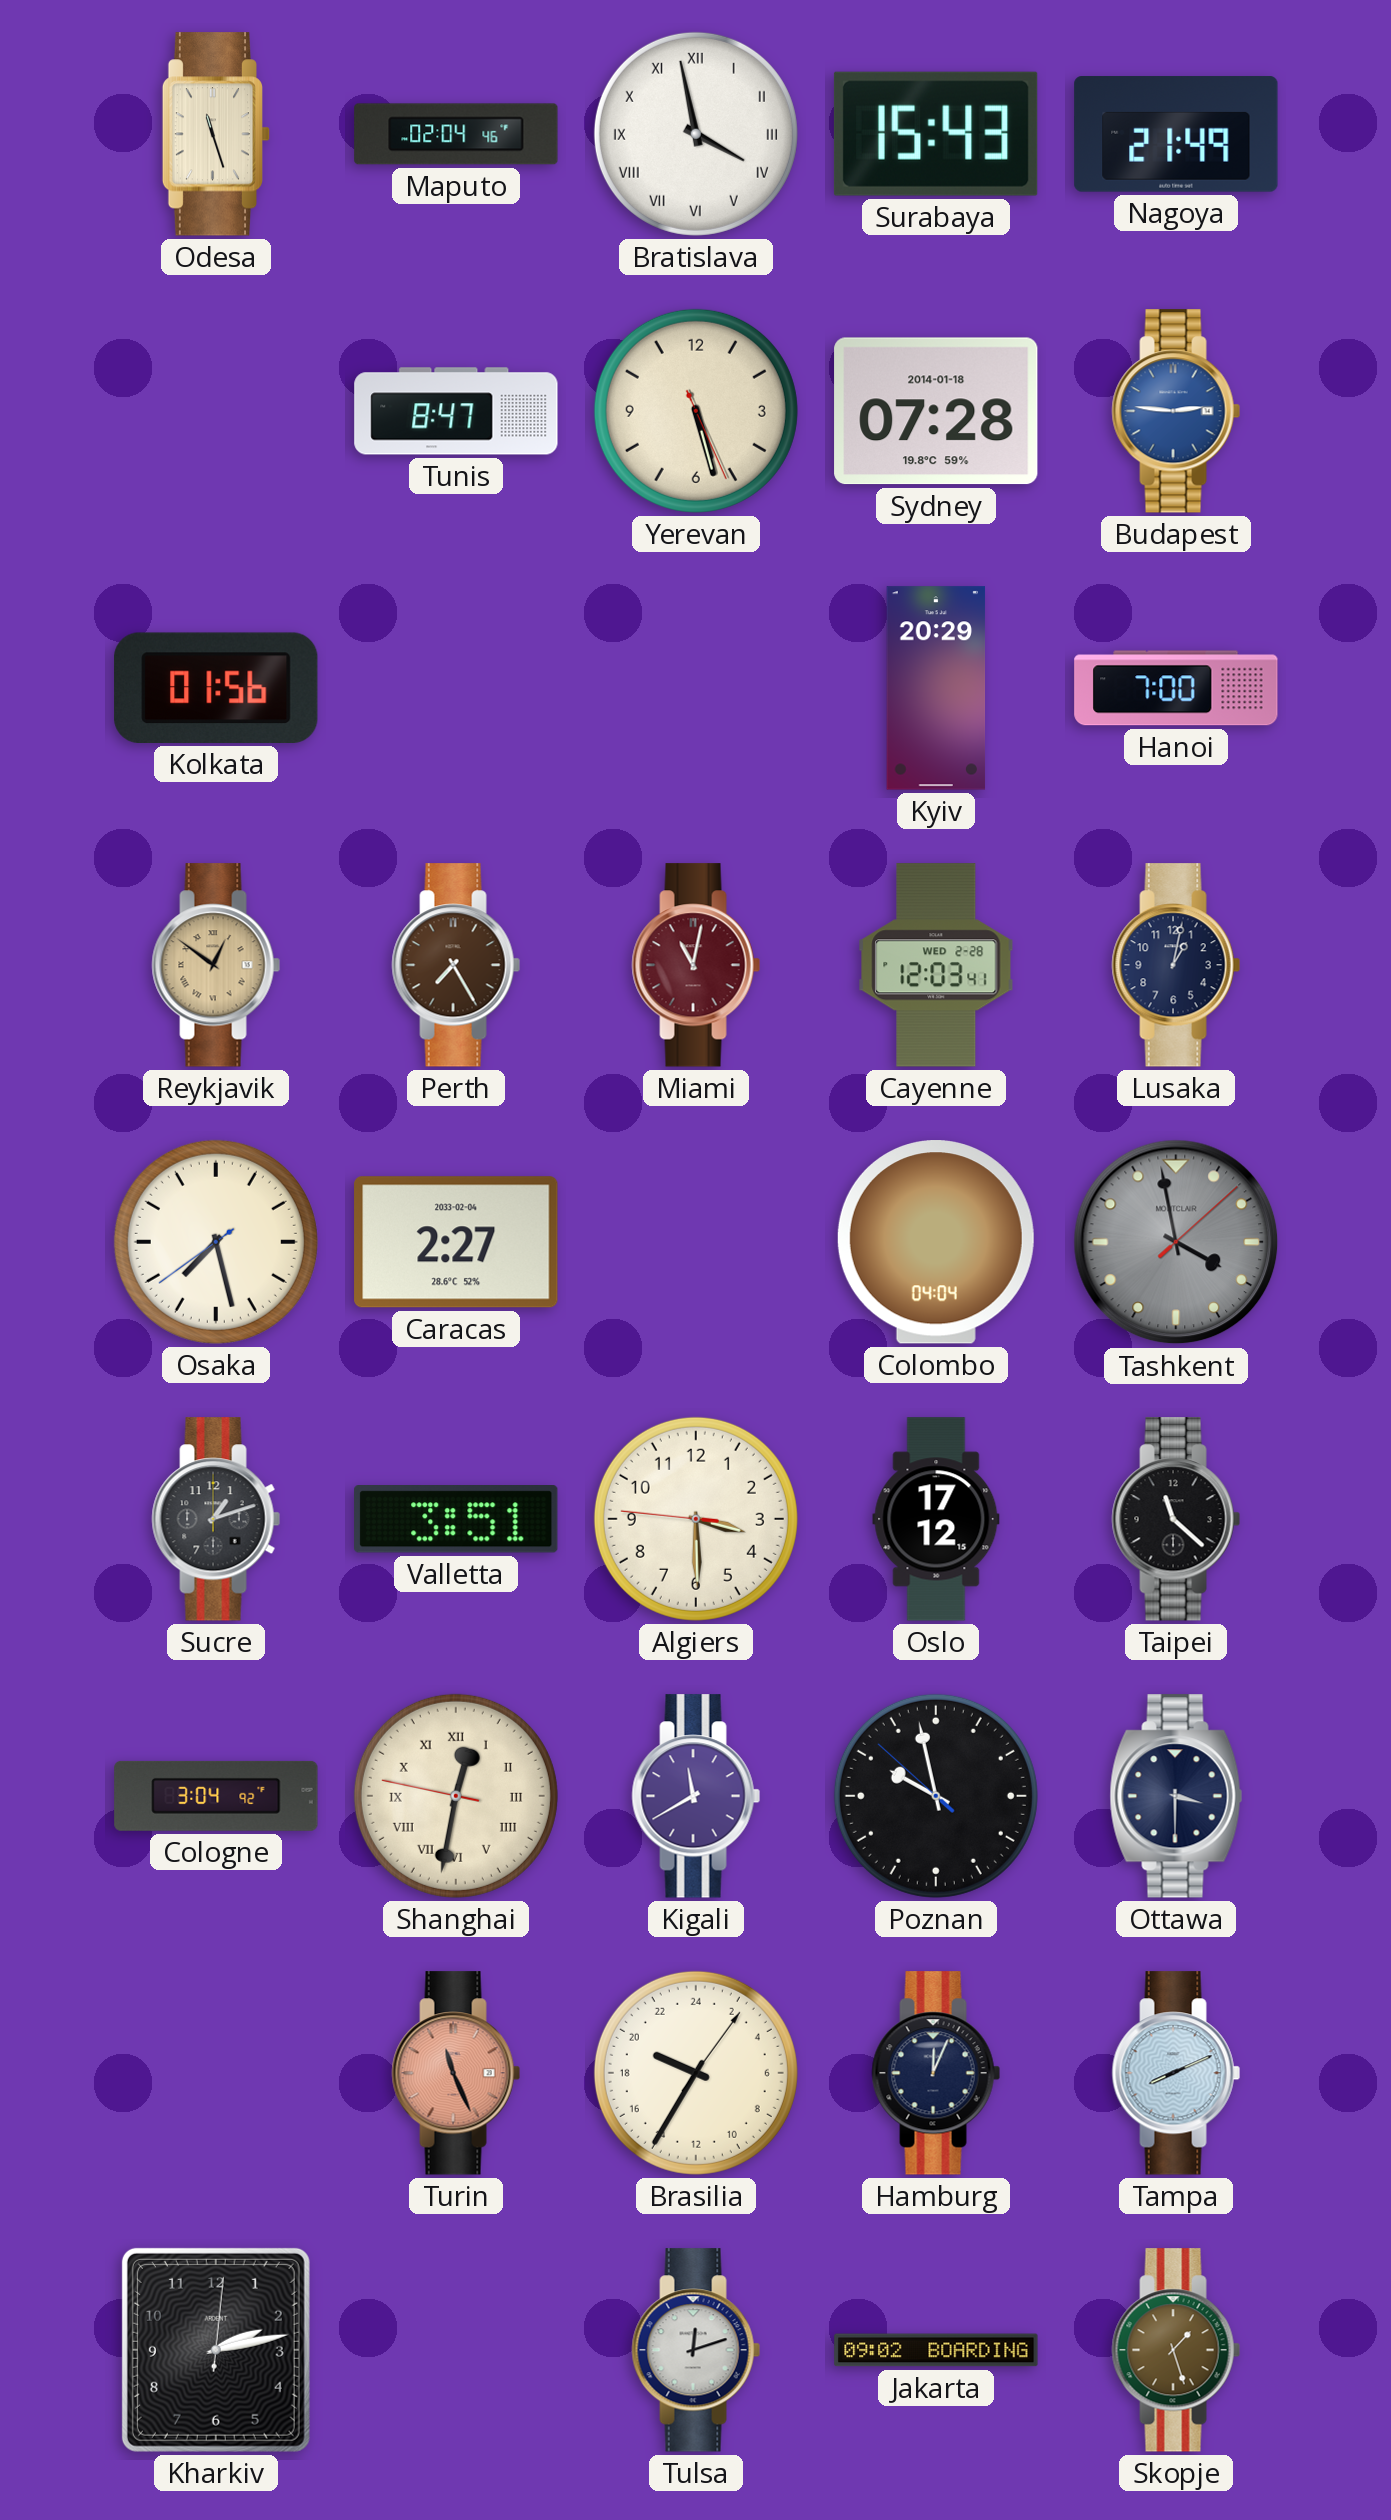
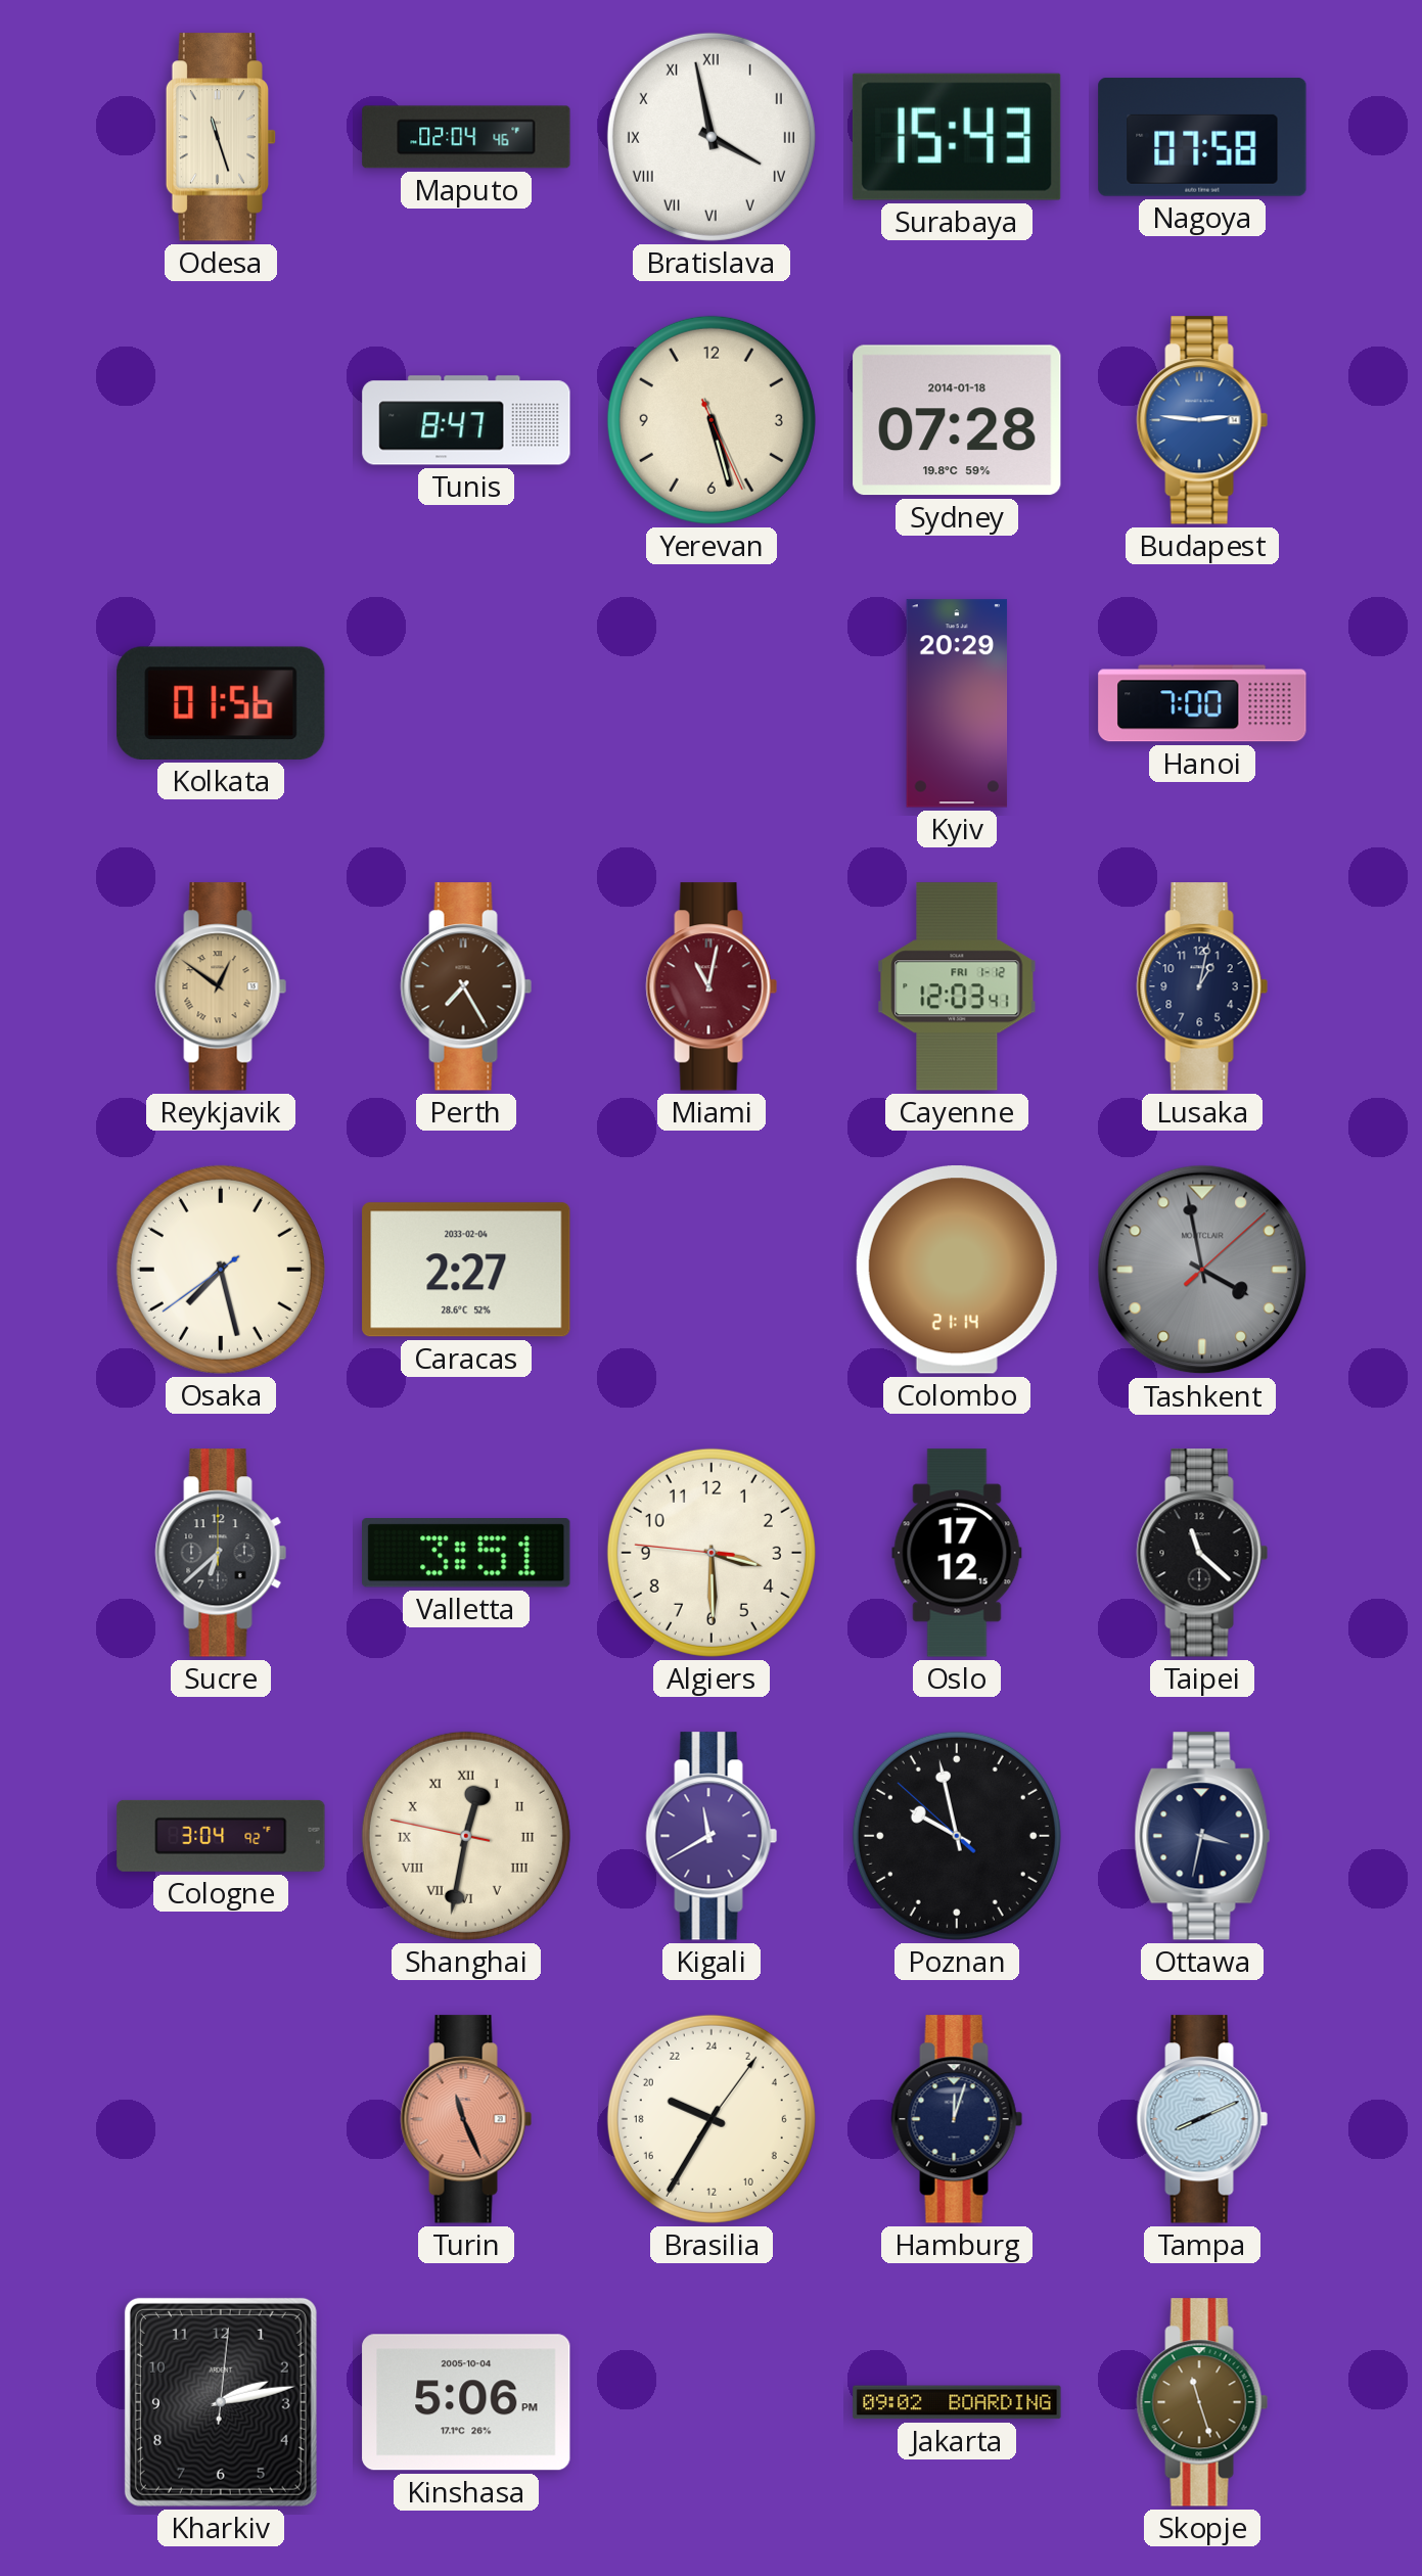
Nagoya: 21:49 -> 07:58 (1202, 137)
Cayenne date: WED 2-28 -> FRI 1-12 (957, 986)
Colombo: 04:04 -> 21:14 (957, 1270)
Sucre: 1:12 -> 6:38 (221, 1553)
Ottawa: 3:30 -> 3:32 (1202, 1836)
Hamburg: 12:04 -> 12:03 (957, 2119)
Kinshasa: none -> 5:06 (466, 2402)
Tulsa: 12:12 -> none (696, 2350)
Skopje: 1:27 -> 11:27 (1202, 2402)
